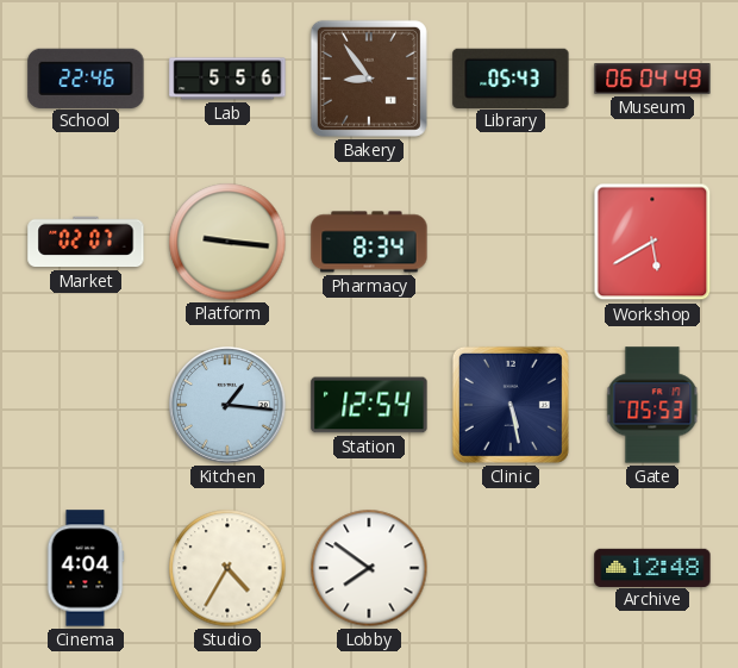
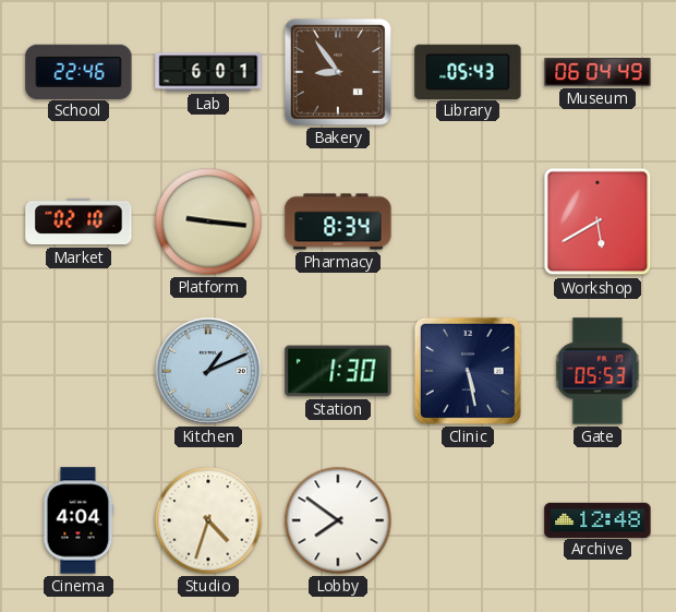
Lab: 5:56 -> 6:01 (208, 72)
Market: 02:07 -> 02:10 (79, 221)
Kitchen: 1:16 -> 1:11 (208, 371)
Station: 12:54 -> 1:30 (338, 371)
Studio: 4:35 -> 4:33 (208, 520)
